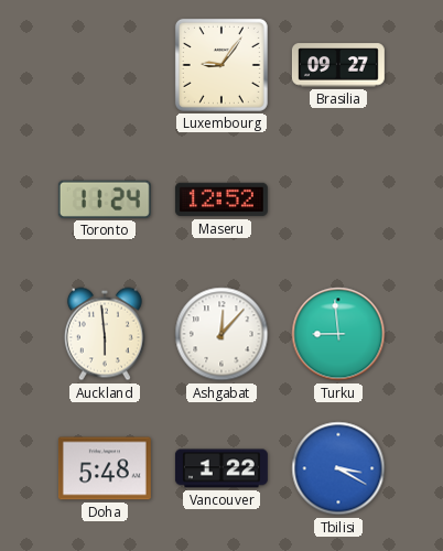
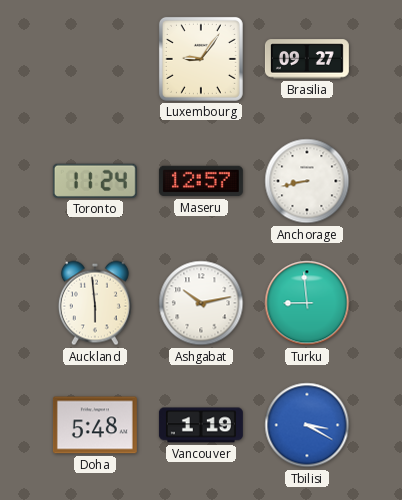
Maseru: 12:52 -> 12:57 (201, 181)
Anchorage: none -> 8:43 (307, 181)
Ashgabat: 12:07 -> 10:13 (201, 303)
Vancouver: 1:22 -> 1:19 (201, 425)
